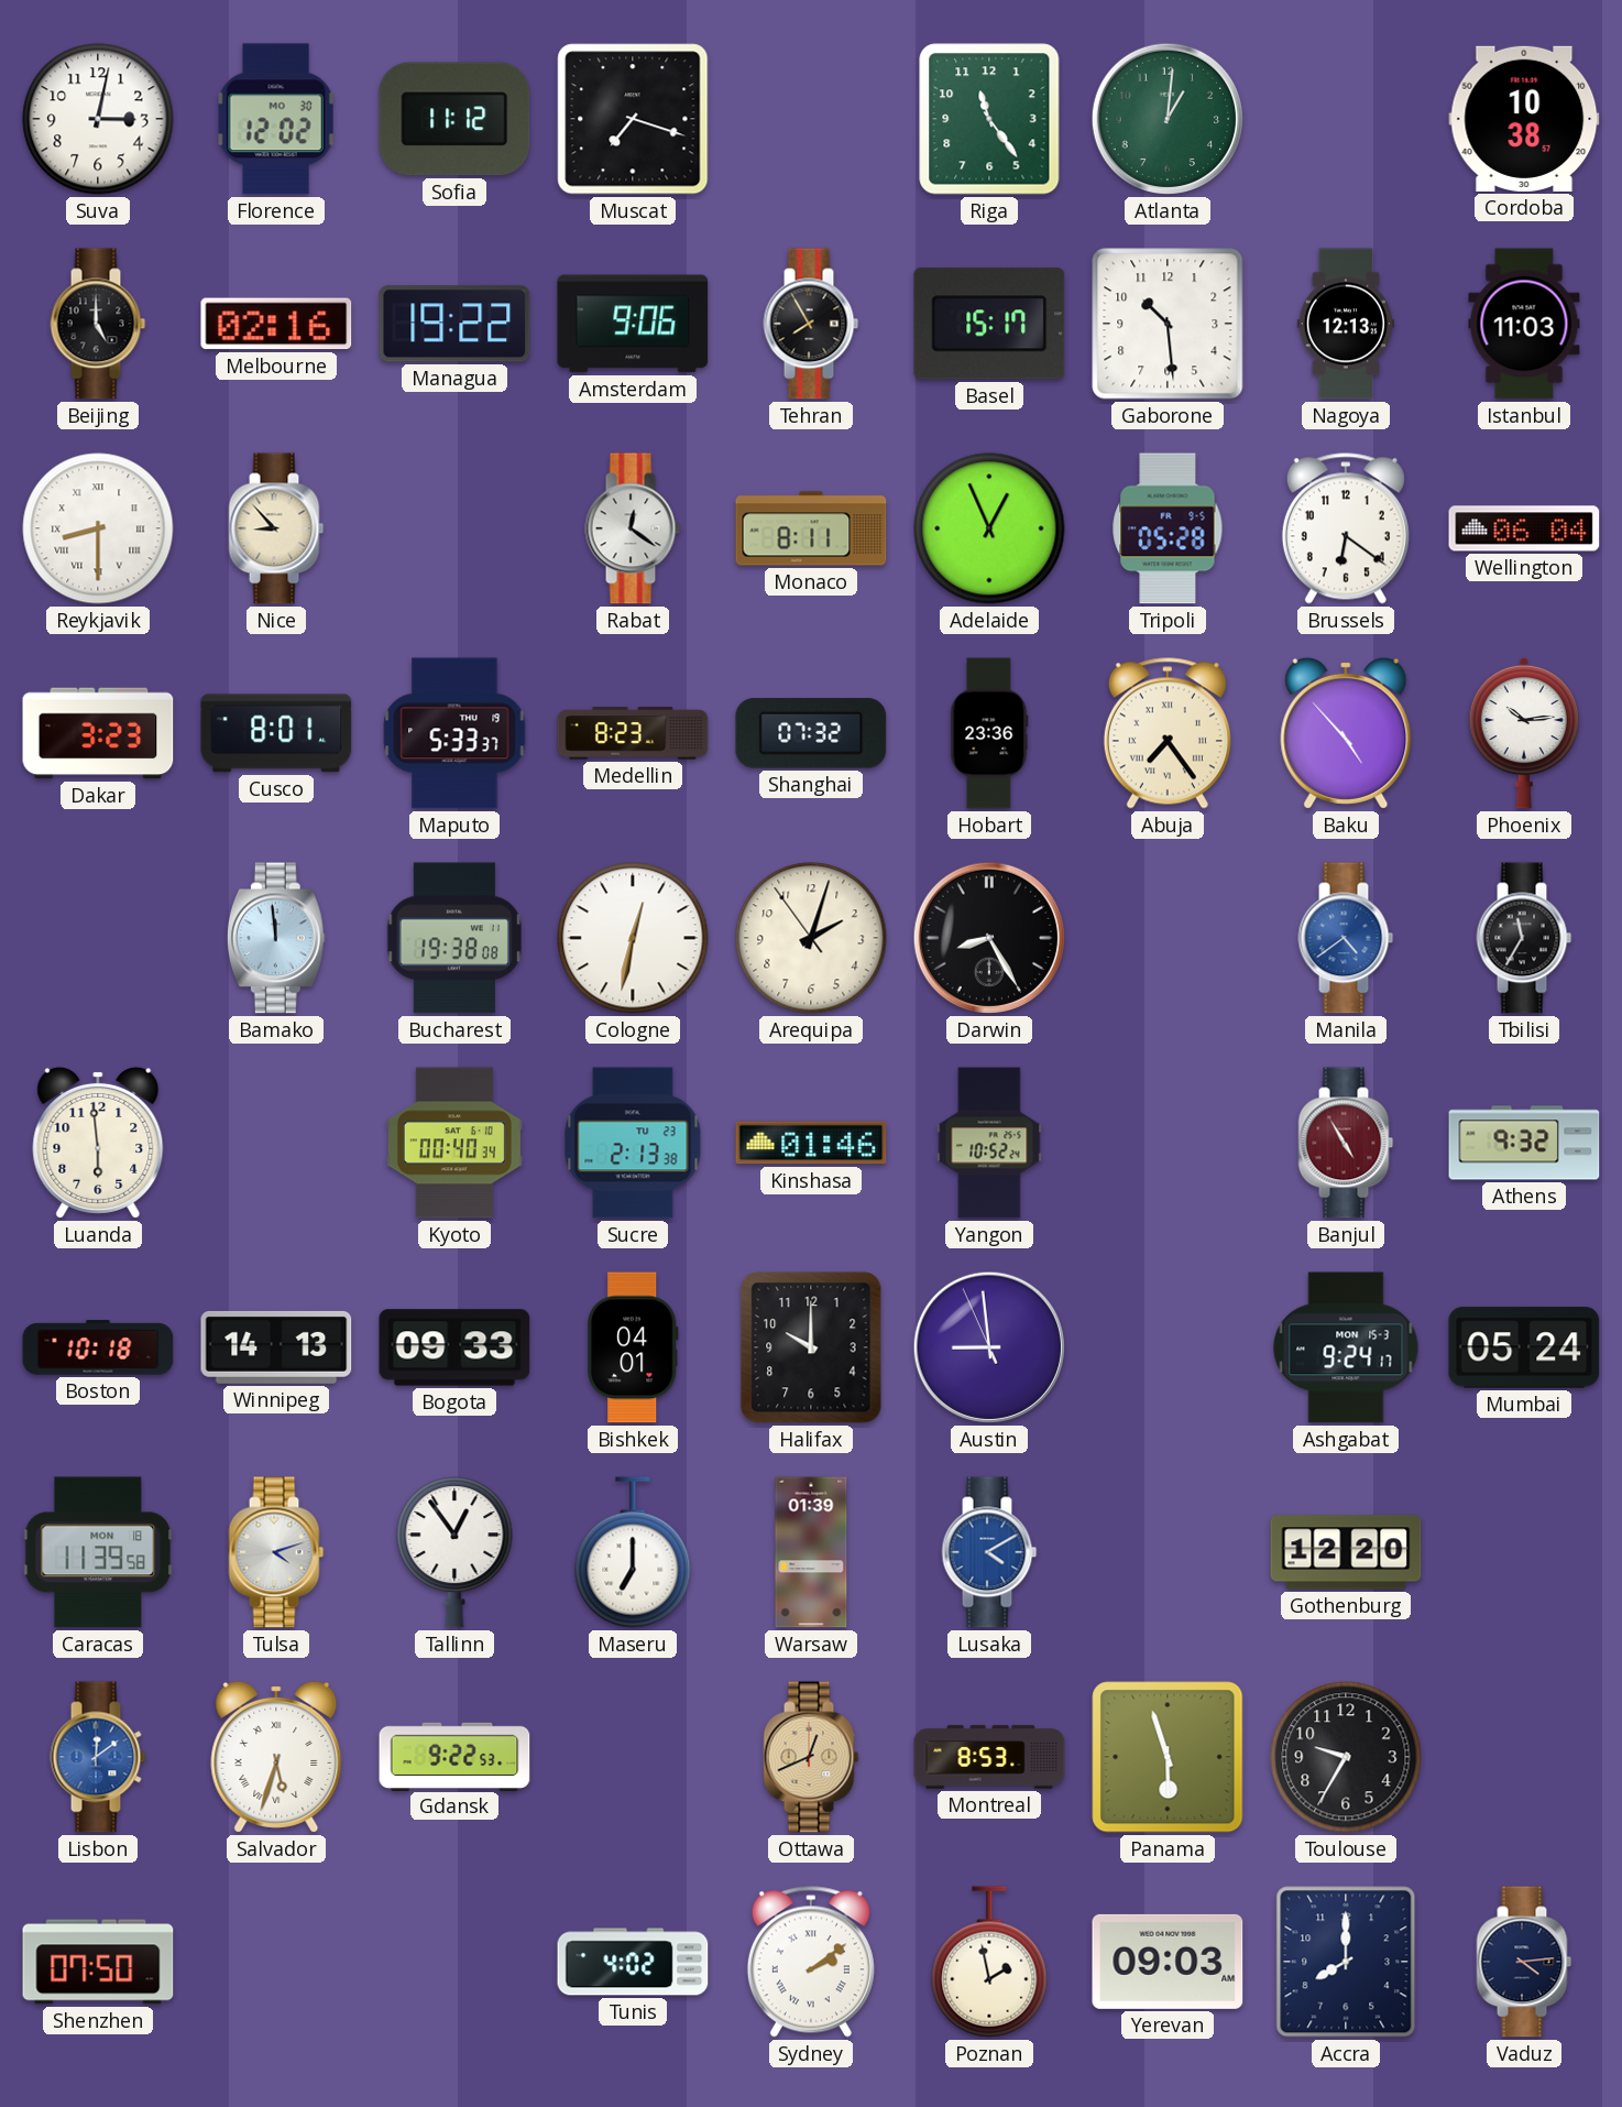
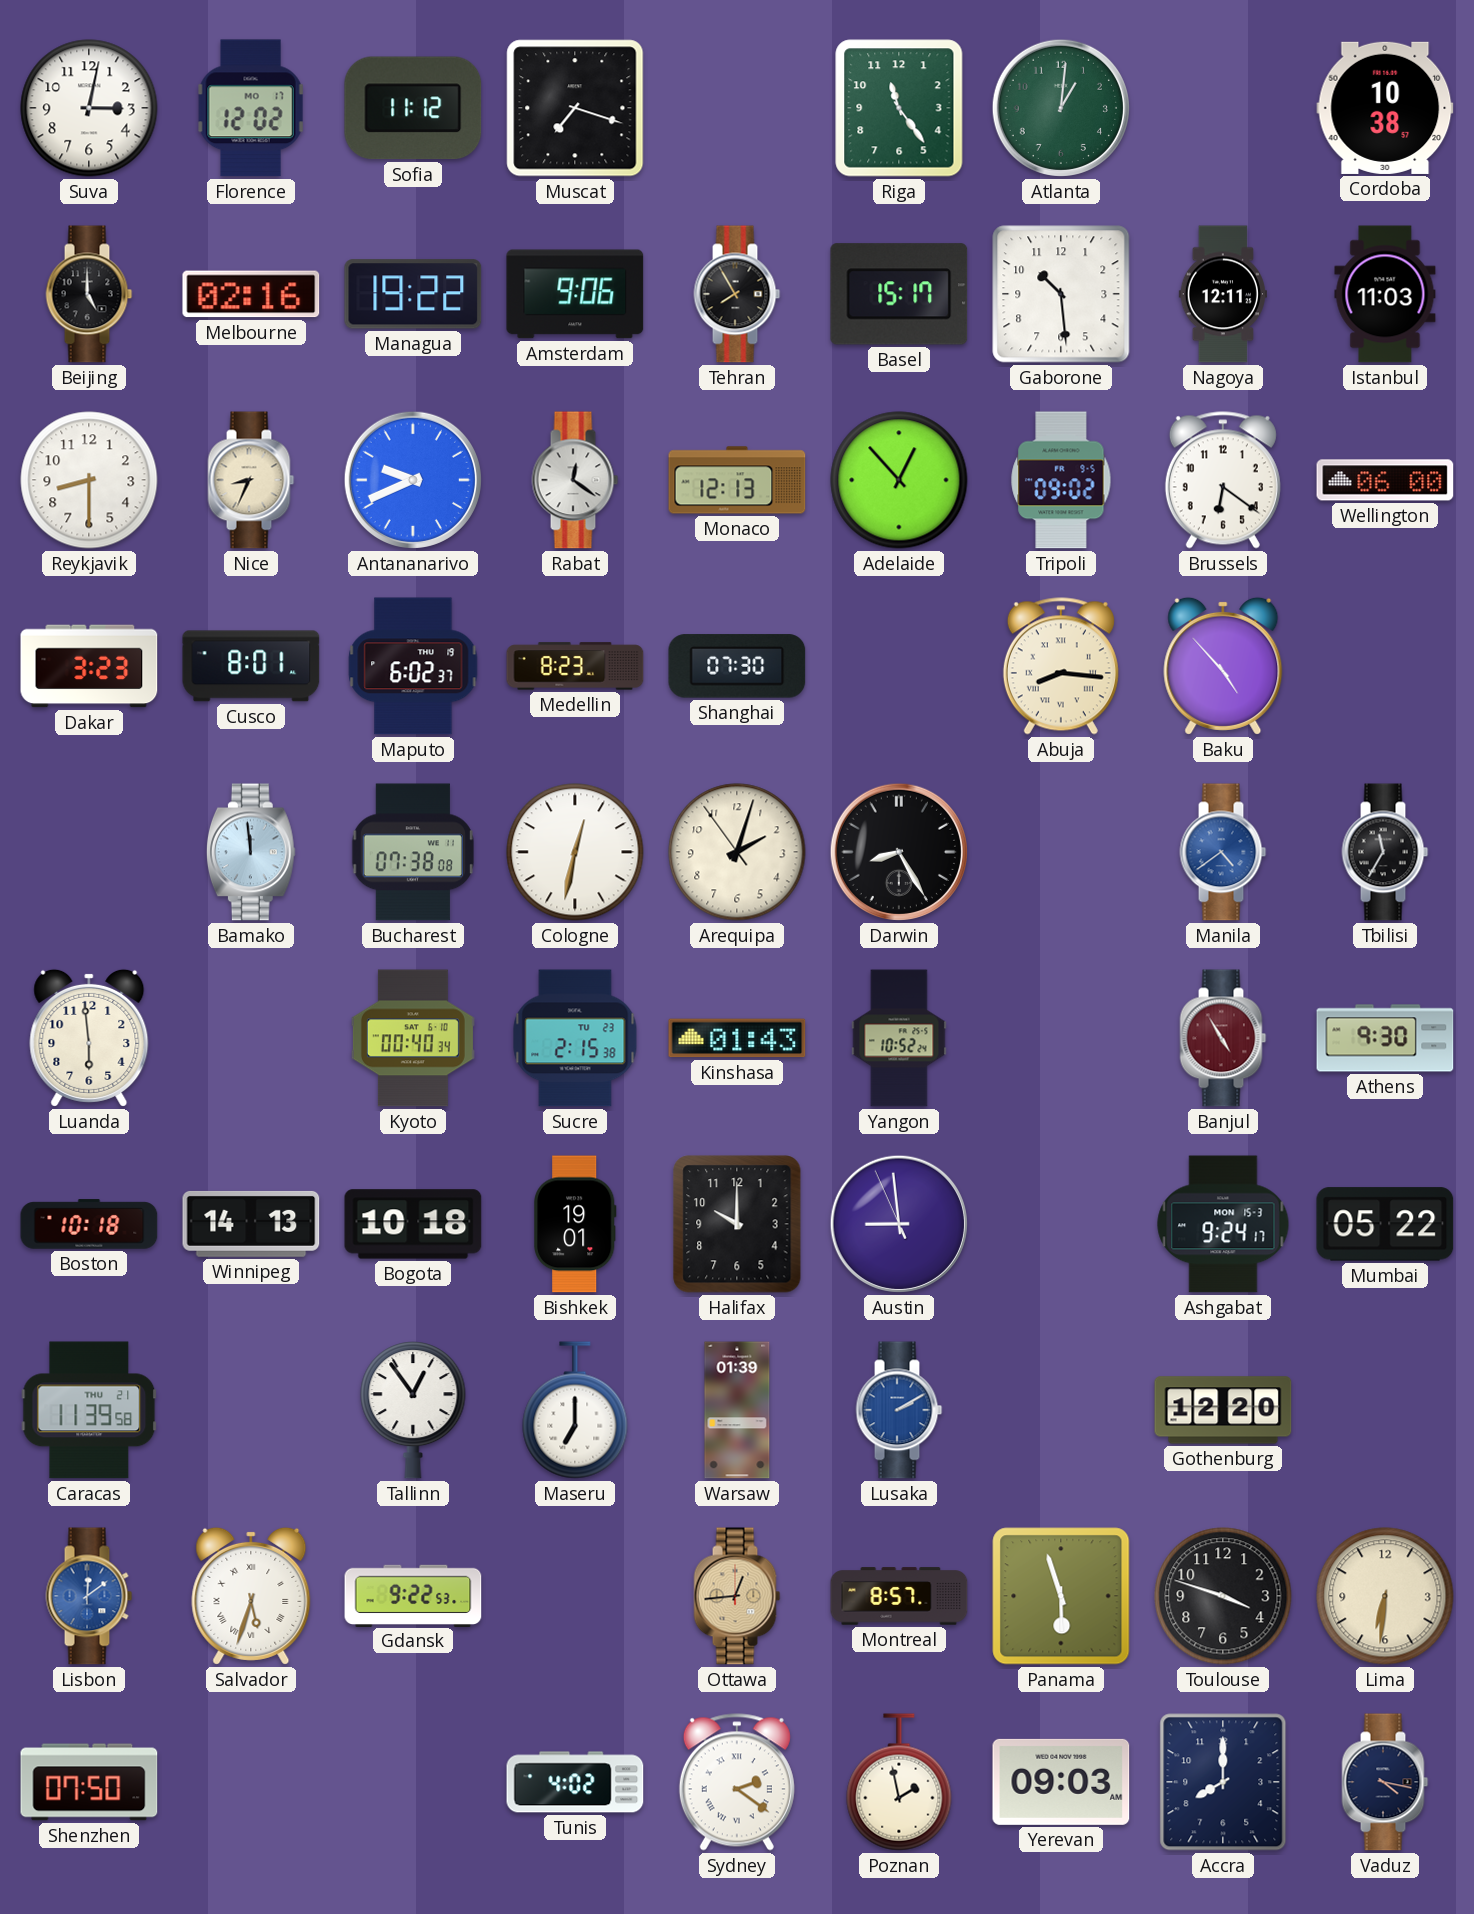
Florence date: MO 30 -> MO 17 (251, 108)
Nagoya: 12:13 -> 12:11 (1223, 294)
Reykjavik numerals: Roman -> Arabic (89, 480)
Nice: 8:53 -> 8:34 (251, 480)
Antananarivo: none -> 9:41 (413, 480)
Monaco: 8:11 -> 12:13 (737, 480)
Adelaide: 12:56 -> 12:53 (899, 480)
Tripoli: 05:28 -> 09:02 (1061, 480)
Wellington: 06:04 -> 06:00 (1385, 480)
Maputo: 5:33 -> 6:02 (413, 666)
Shanghai: 07:32 -> 07:30 (737, 666)
Hobart: 23:36 -> none (989, 733)
Abuja: 7:24 -> 8:16 (1061, 666)
Phoenix: 10:14 -> none (1524, 733)
Bucharest: 19:38 -> 07:38 (413, 852)
Sucre: 2:13 -> 2:15 (575, 1038)
Kinshasa: 01:46 -> 01:43 (737, 1038)
Athens: 9:32 -> 9:30 (1385, 1038)
Bogota: 09:33 -> 10:18 (413, 1224)
Bishkek: 04:01 -> 19:01 (575, 1224)
Mumbai: 05:24 -> 05:22 (1385, 1224)
Caracas date: MON 18 -> THU 21 (89, 1410)
Tulsa: 4:12 -> none (276, 1552)
Lusaka: 4:10 -> 2:10 (899, 1410)
Ottawa: 12:41 -> 12:44 (737, 1596)
Montreal: 8:53 -> 8:57 (899, 1596)
Toulouse: 9:35 -> 3:48 (1223, 1596)
Lima: none -> 6:31 (1385, 1596)
Sydney: 2:09 -> 2:21 (737, 1782)
Vaduz: 4:14 -> 4:17 (1385, 1782)
